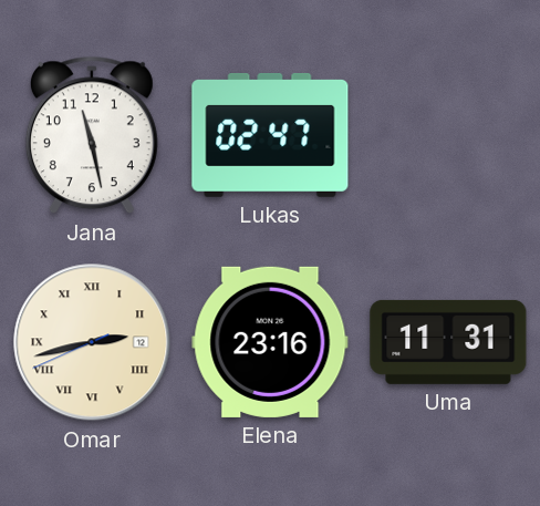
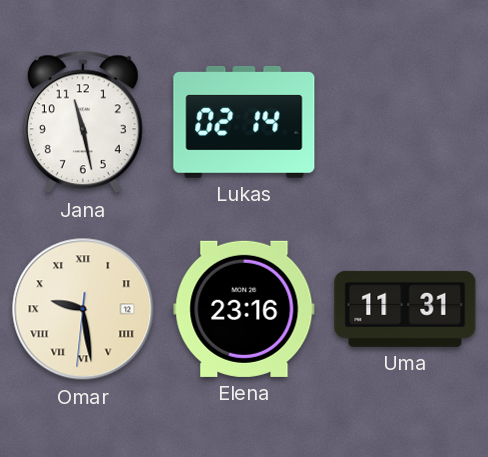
Lukas: 02:47 -> 02:14 (244, 122)
Omar: 2:42 -> 9:28 (83, 309)
